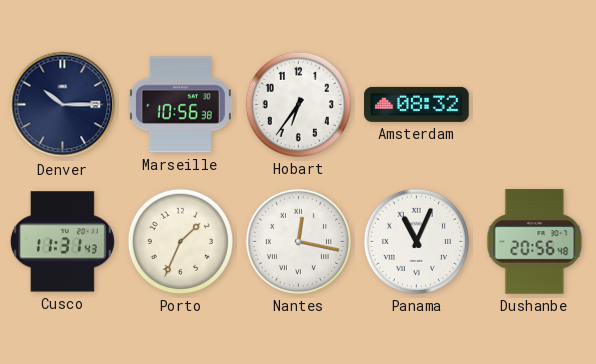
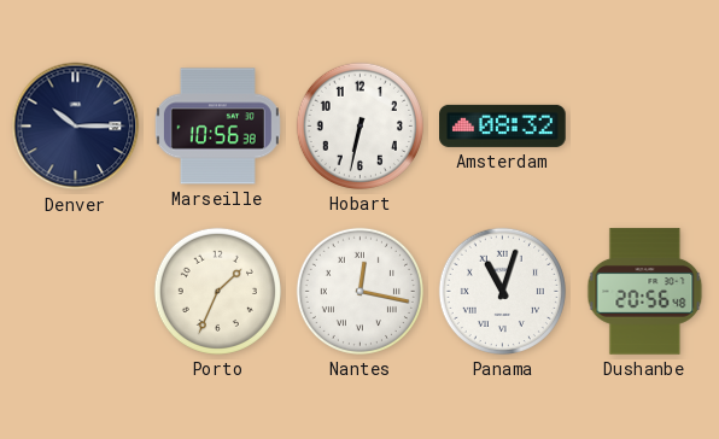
Hobart: 6:36 -> 6:32 (359, 125)
Cusco: 11:31 -> none (62, 242)
Panama: 11:04 -> 11:03 (502, 291)
